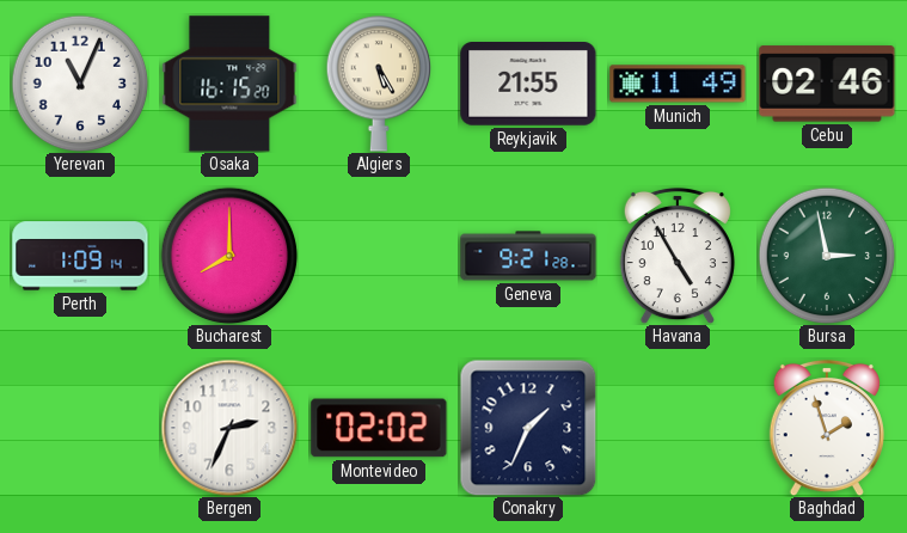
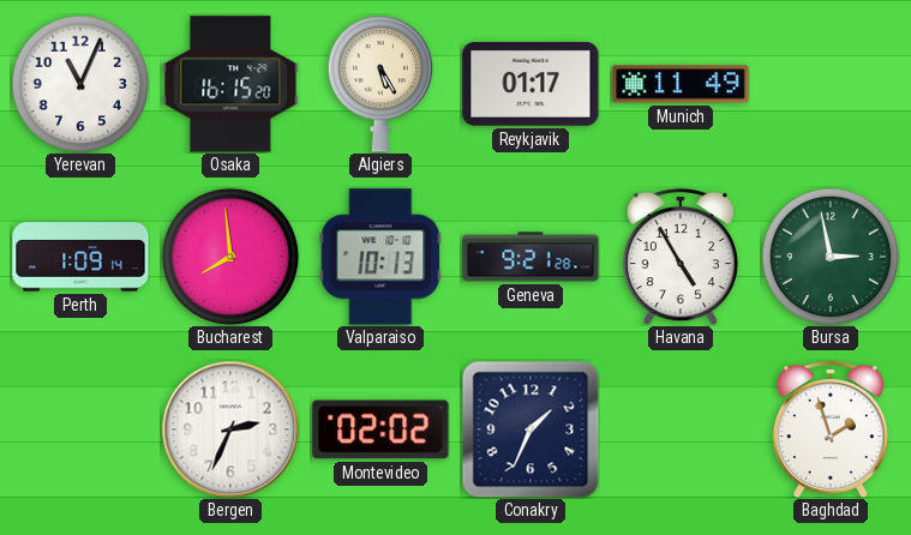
Reykjavik: 21:55 -> 01:17 (531, 85)
Cebu: 02:46 -> none (827, 84)
Bucharest: 8:00 -> 7:59 (230, 257)
Valparaiso: none -> 10:13 (380, 257)
